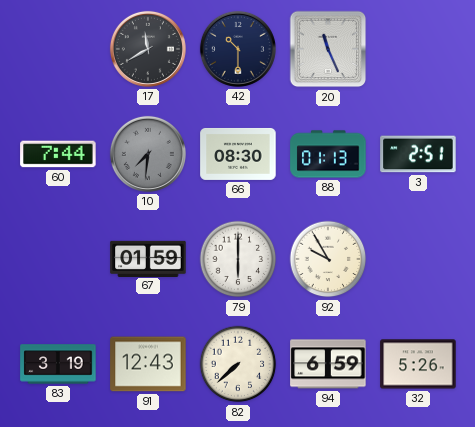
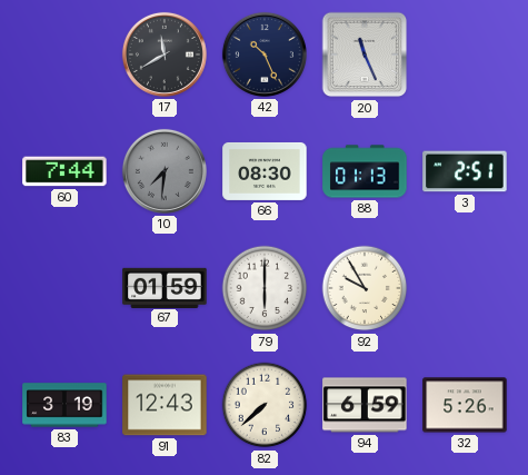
42: 10:30 -> 10:26 (265, 55)
